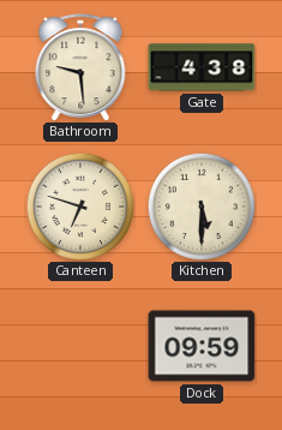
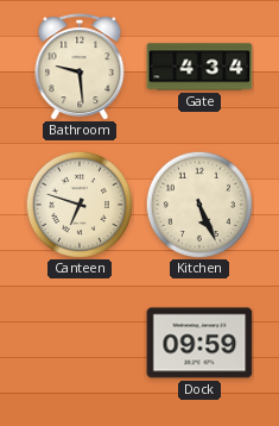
Gate: 4:38 -> 4:34 (199, 67)
Kitchen: 5:30 -> 5:26 (199, 205)
